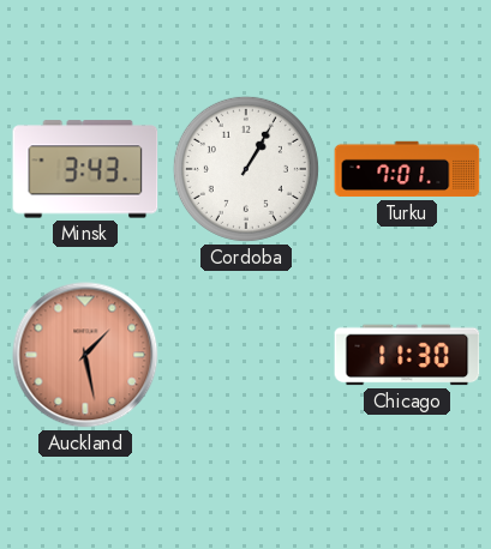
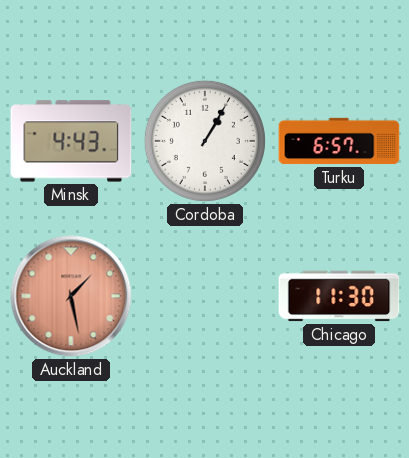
Minsk: 3:43 -> 4:43 (71, 141)
Turku: 7:01 -> 6:57 (339, 141)
